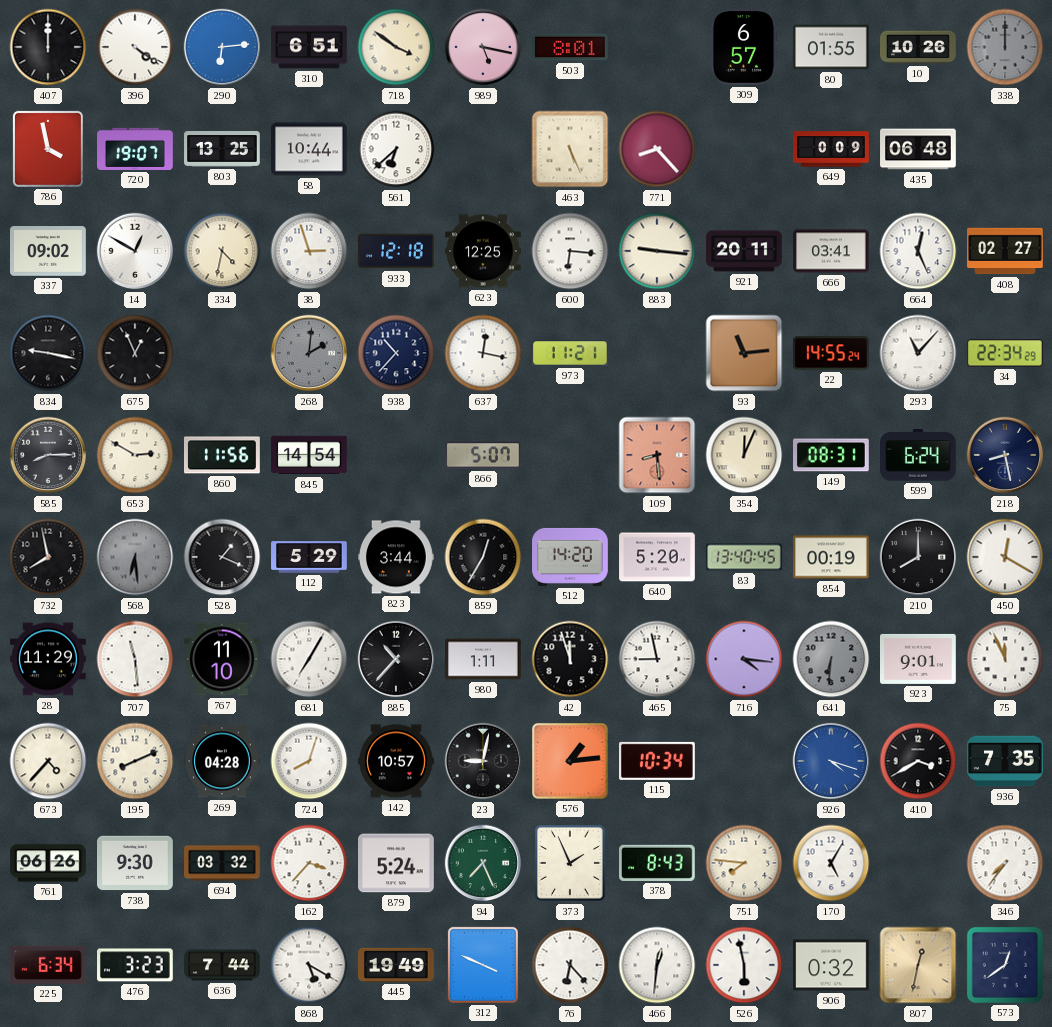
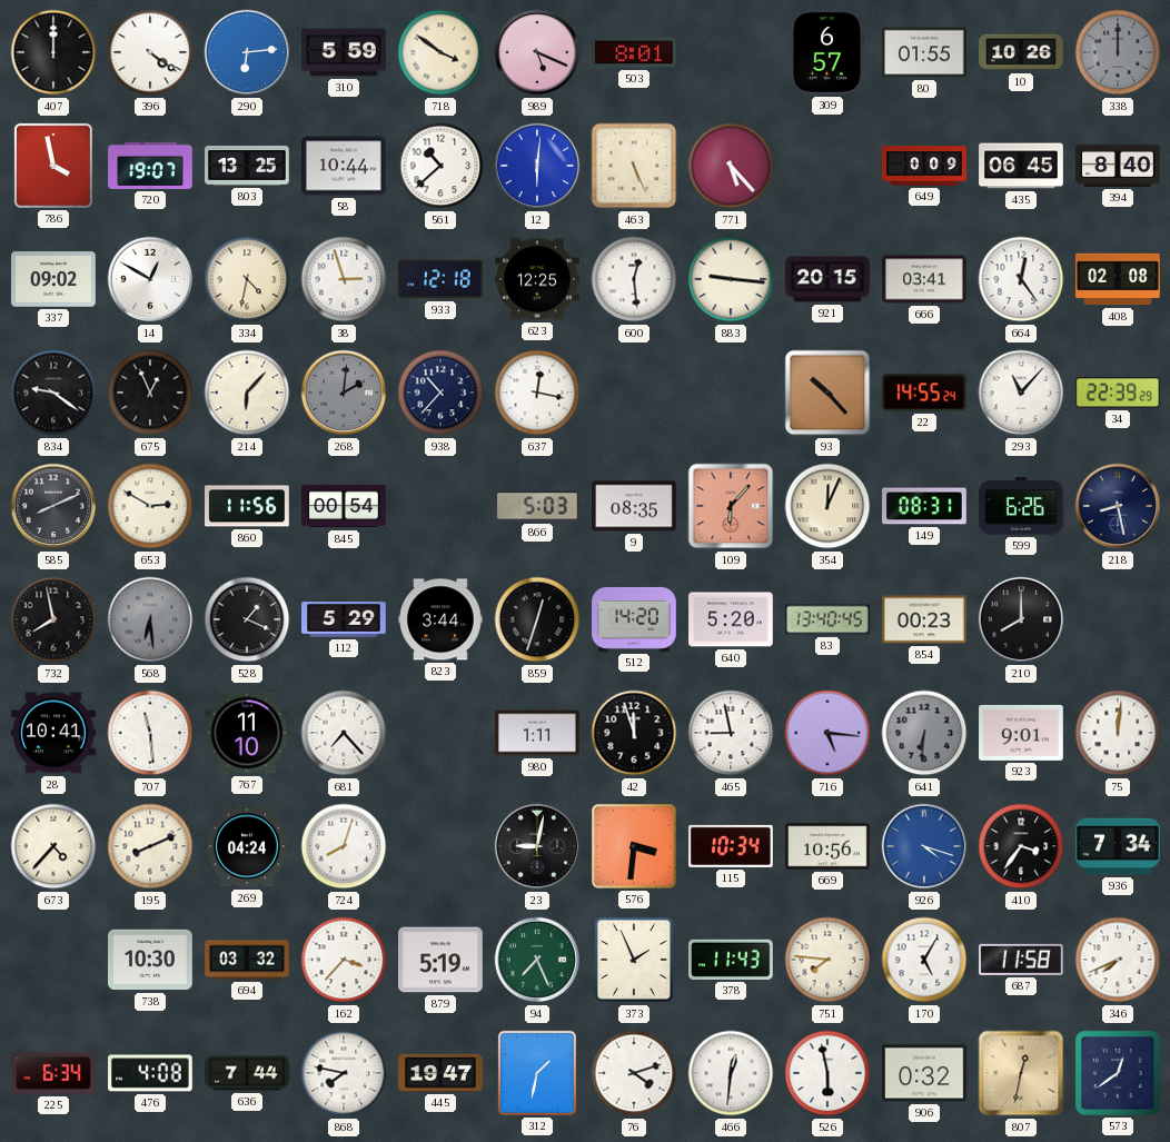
310: 6:51 -> 5:59 (344, 52)
989: 5:17 -> 5:19 (537, 52)
561: 6:38 -> 10:38 (440, 166)
12: none -> 6:01 (537, 166)
771: 8:23 -> 5:23 (731, 166)
435: 06:48 -> 06:45 (1021, 166)
394: none -> 8:40 (1118, 166)
600: 6:16 -> 12:29 (634, 279)
921: 20:11 -> 20:15 (827, 279)
664: 12:26 -> 12:24 (1021, 279)
408: 02:27 -> 02:08 (1118, 279)
834: 9:17 -> 9:21 (53, 393)
214: none -> 6:07 (247, 393)
973: 11:21 -> none (571, 353)
93: 11:14 -> 10:23 (827, 393)
34: 22:34 -> 22:39 (1119, 393)
585: 8:15 -> 8:11 (53, 506)
845: 14:54 -> 00:54 (344, 506)
866: 5:07 -> 5:03 (537, 506)
9: none -> 08:35 (634, 506)
109: 8:29 -> 6:07 (731, 506)
599: 6:24 -> 6:26 (1022, 506)
859: 12:35 -> 12:33 (537, 619)
854: 00:19 -> 00:23 (925, 619)
450: 12:20 -> none (1005, 557)
28: 11:29 -> 10:41 (54, 733)
681: 7:05 -> 7:23 (344, 733)
885: 10:37 -> none (396, 659)
716: 4:16 -> 5:16 (827, 733)
75: 11:56 -> 12:01 (1118, 733)
269: 04:28 -> 04:24 (247, 846)
142: 10:57 -> none (396, 761)
576: 1:14 -> 3:31 (635, 847)
669: none -> 10:56 (827, 846)
410: 3:40 -> 3:36 (1021, 846)
936: 7:35 -> 7:34 (1118, 846)
761: 06:26 -> none (48, 863)
738: 9:30 -> 10:30 (151, 960)
879: 5:24 -> 5:19 (442, 960)
378: 8:43 -> 11:43 (732, 960)
687: none -> 11:58 (1021, 960)
346: 7:36 -> 7:41 (1118, 960)
476: 3:23 -> 4:08 (151, 1073)
868: 5:20 -> 7:47 (344, 1073)
445: 19:49 -> 19:47 (440, 1073)
312: 3:49 -> 1:32 (537, 1073)
76: 6:23 -> 4:12 (634, 1073)
